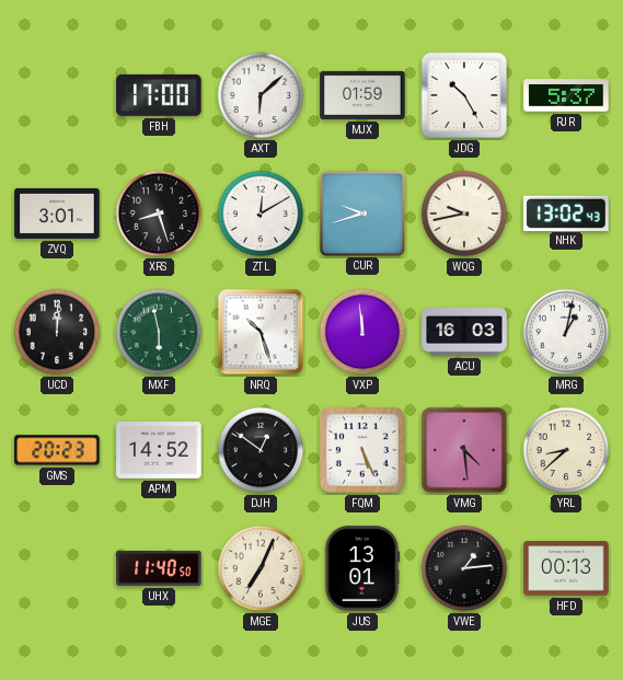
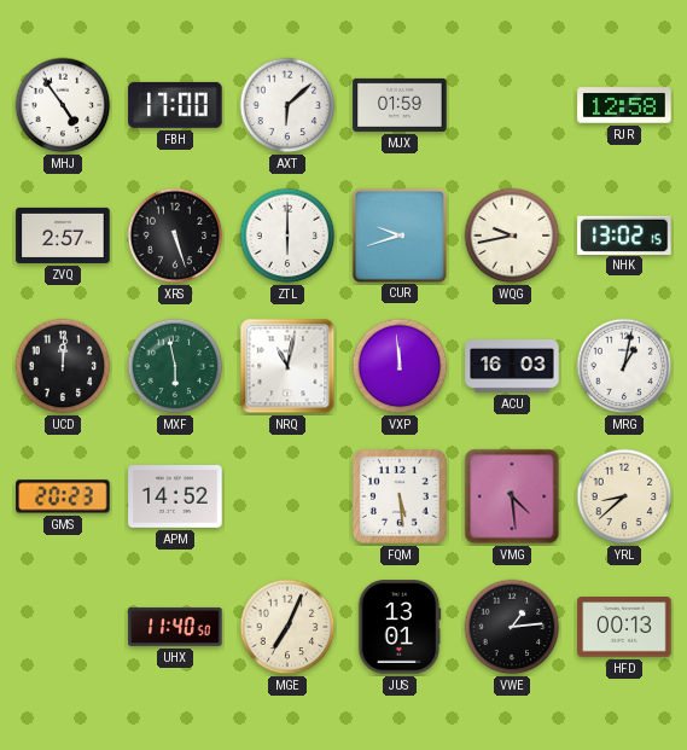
MHJ: none -> 4:54 (63, 105)
JDG: 10:25 -> none (464, 95)
RJR: 5:37 -> 12:58 (624, 105)
ZVQ: 3:01 -> 2:57 (63, 236)
XRS: 8:27 -> 5:27 (175, 236)
ZTL: 12:10 -> 6:00 (287, 236)
NHK: 13:02:43 -> 13:02:15 (624, 234)
NRQ: 10:27 -> 11:02 (287, 366)
DJH: 12:51 -> none (261, 450)
FQM: 5:26 -> 5:29 (400, 496)
